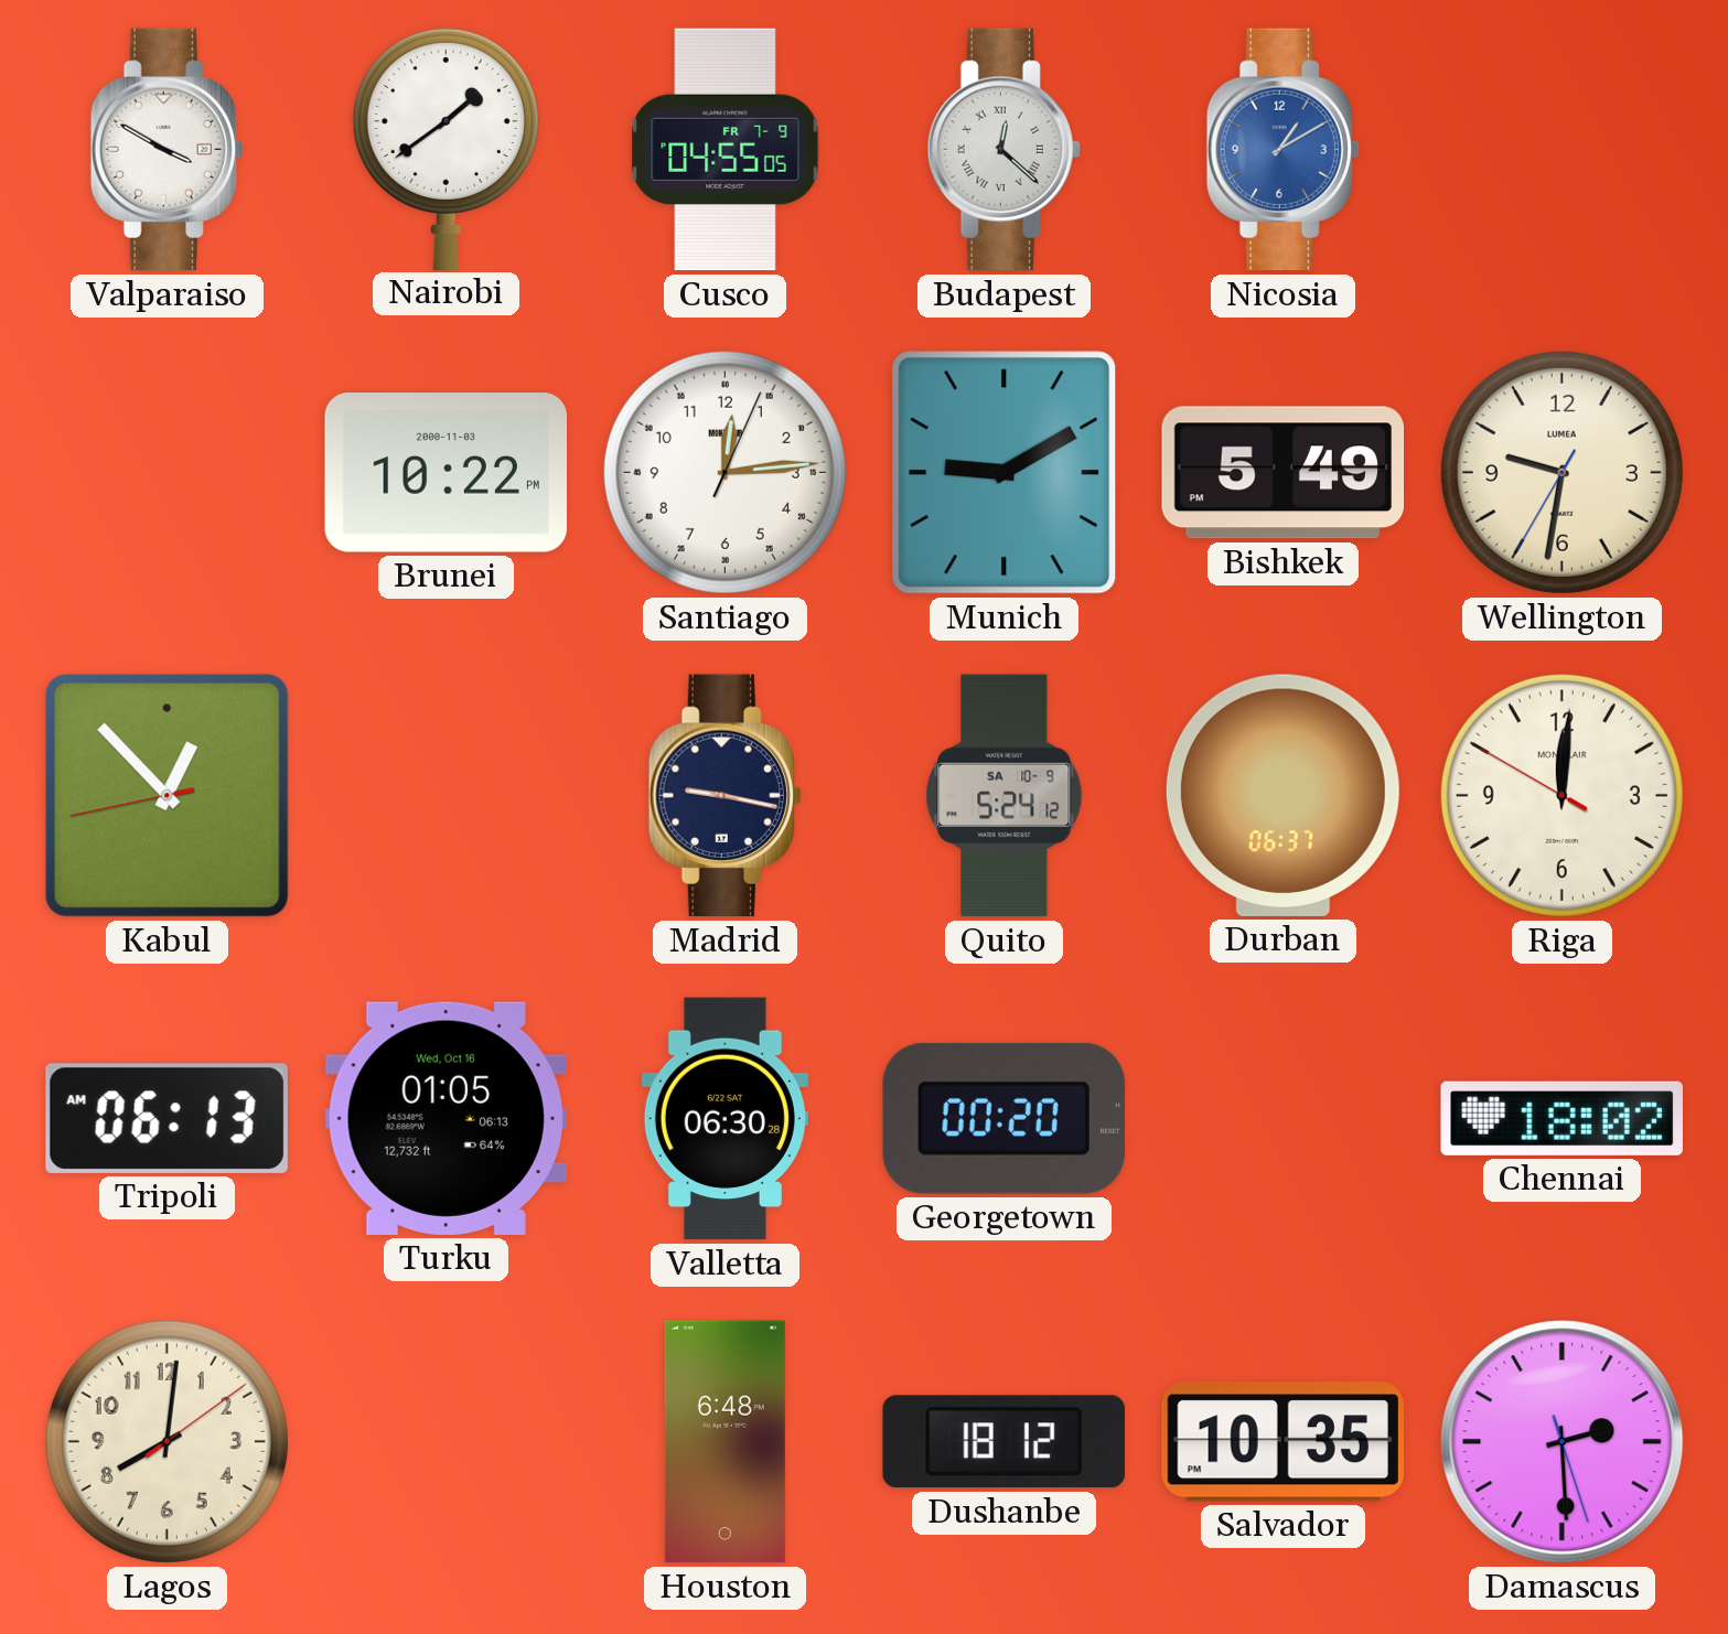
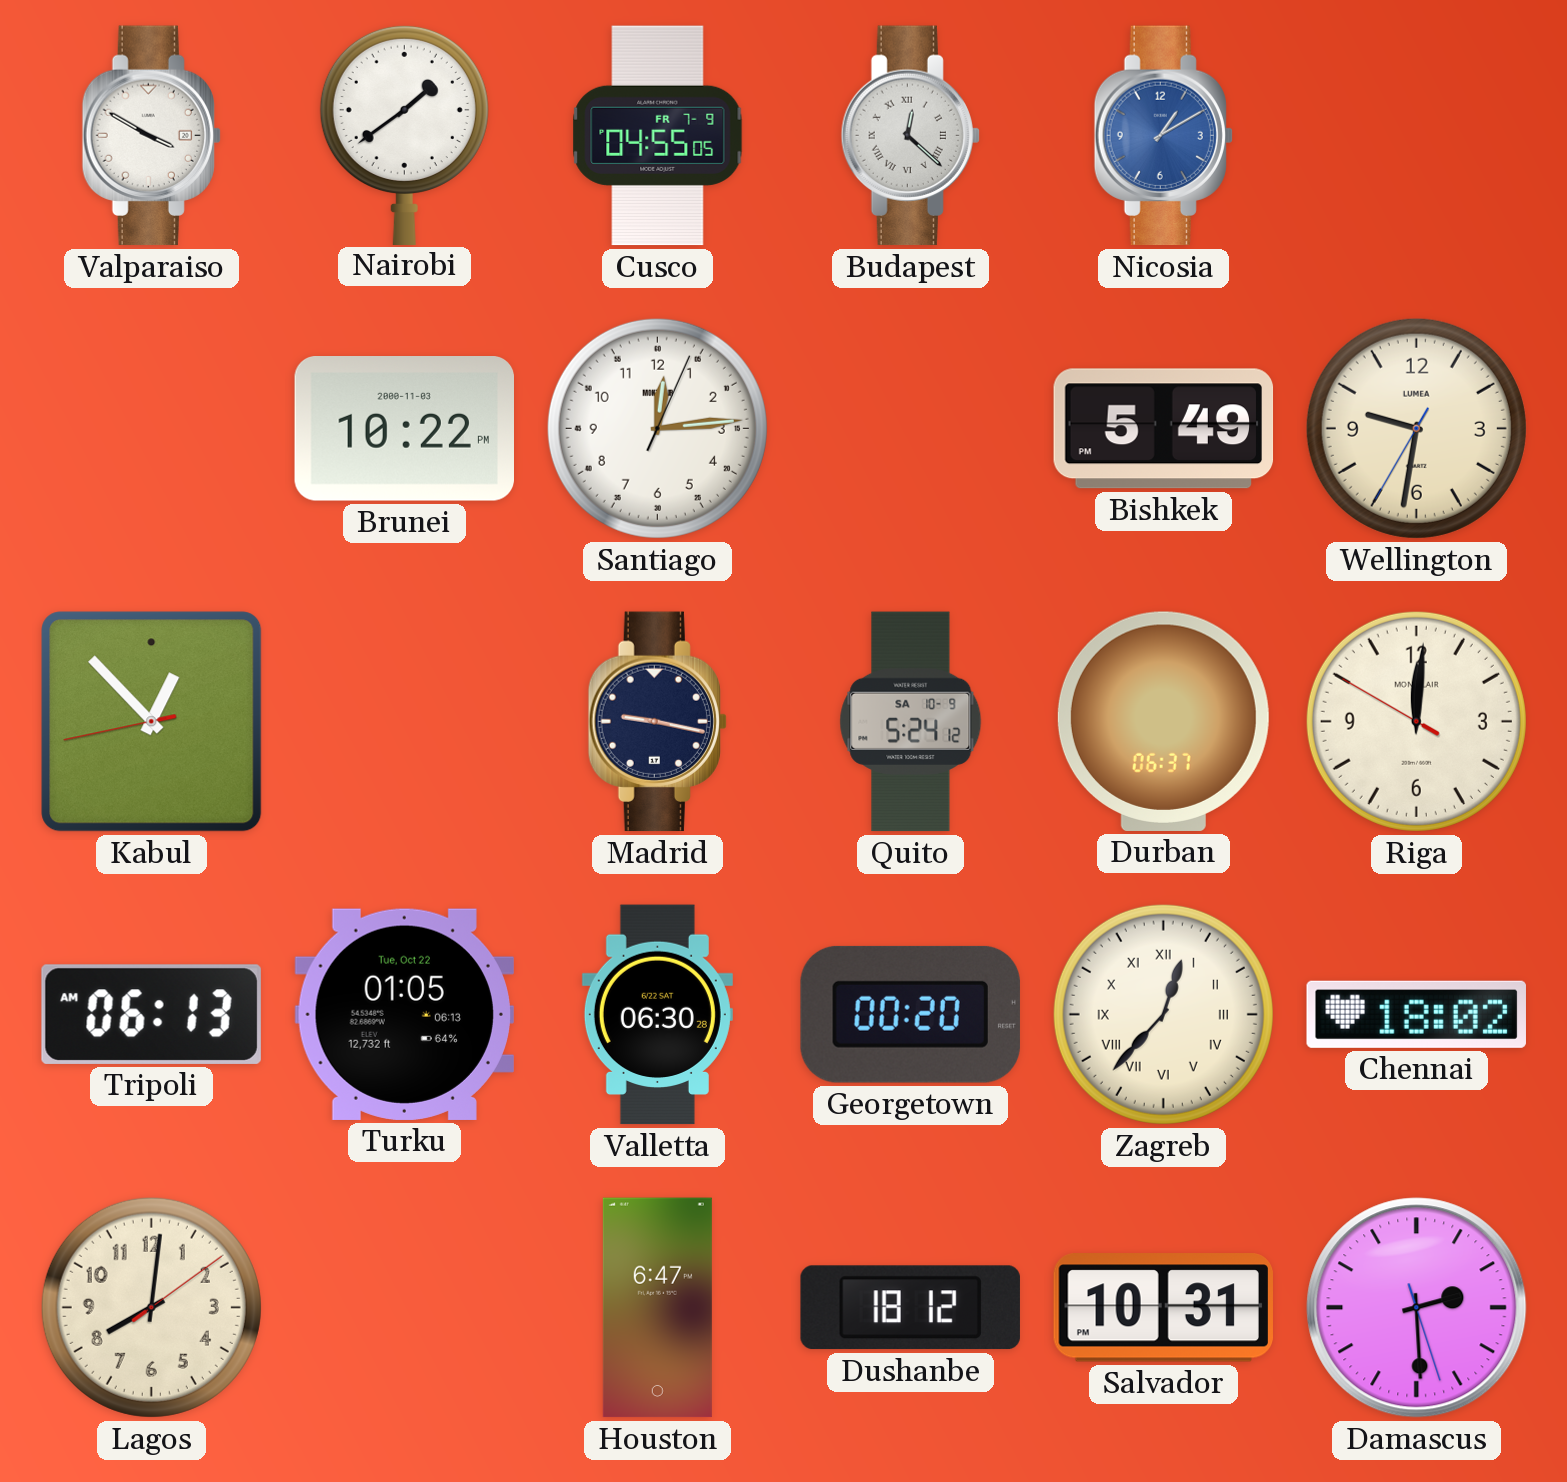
Munich: 9:10 -> none (1005, 473)
Turku date: Wed, Oct 16 -> Tue, Oct 22 (404, 1014)
Zagreb: none -> 12:37 (1163, 1014)
Houston: 6:48 -> 6:47 (657, 1308)
Salvador: 10:35 -> 10:31 (1163, 1308)
